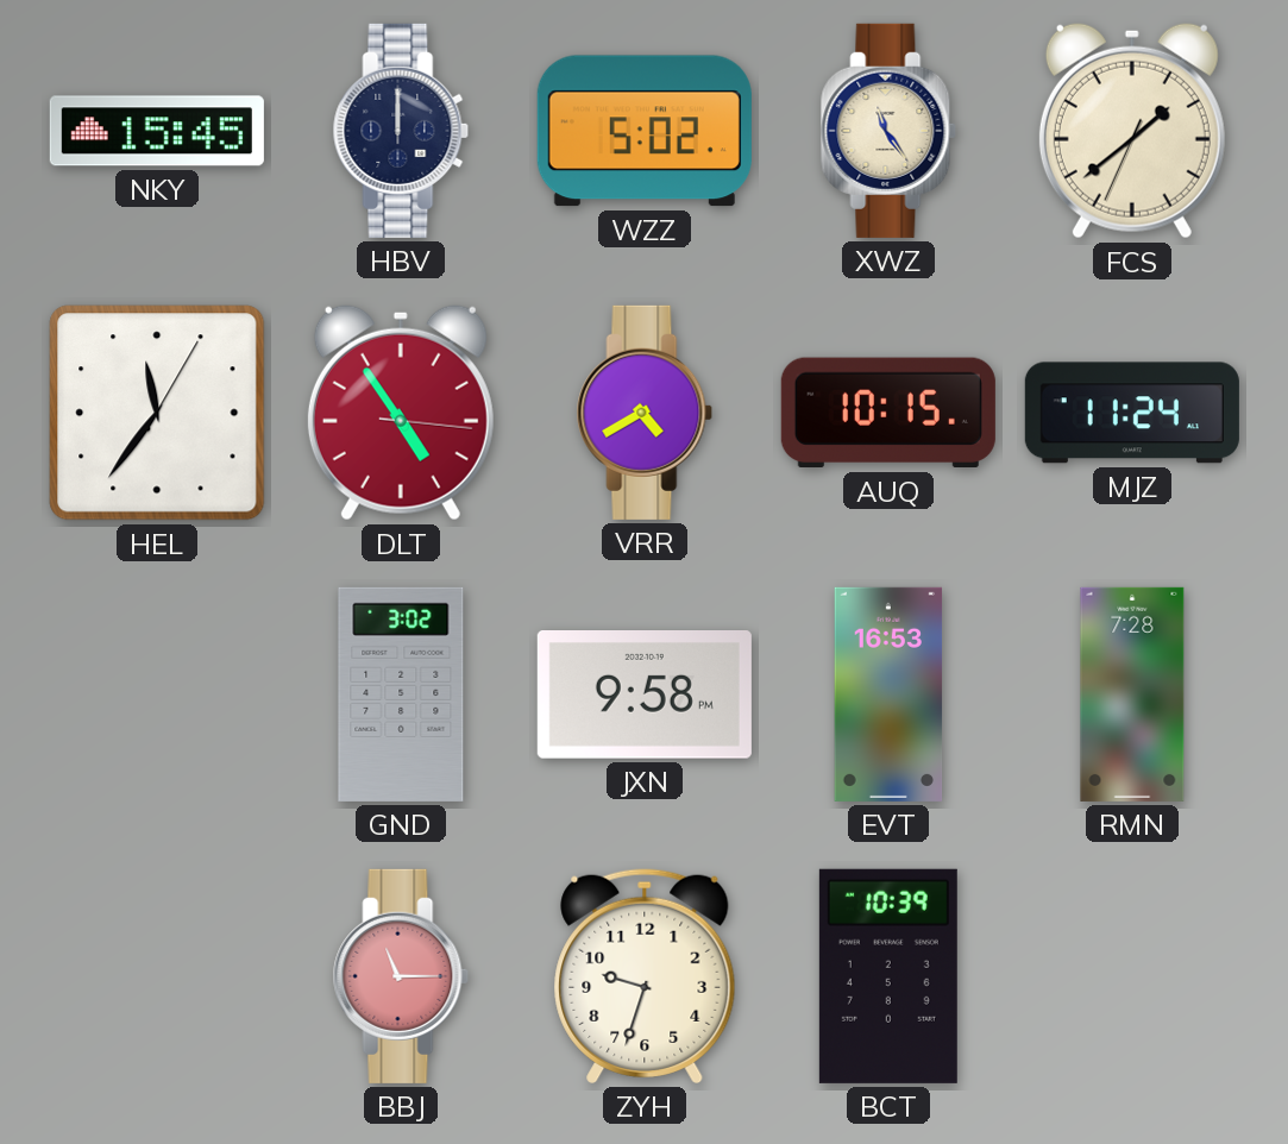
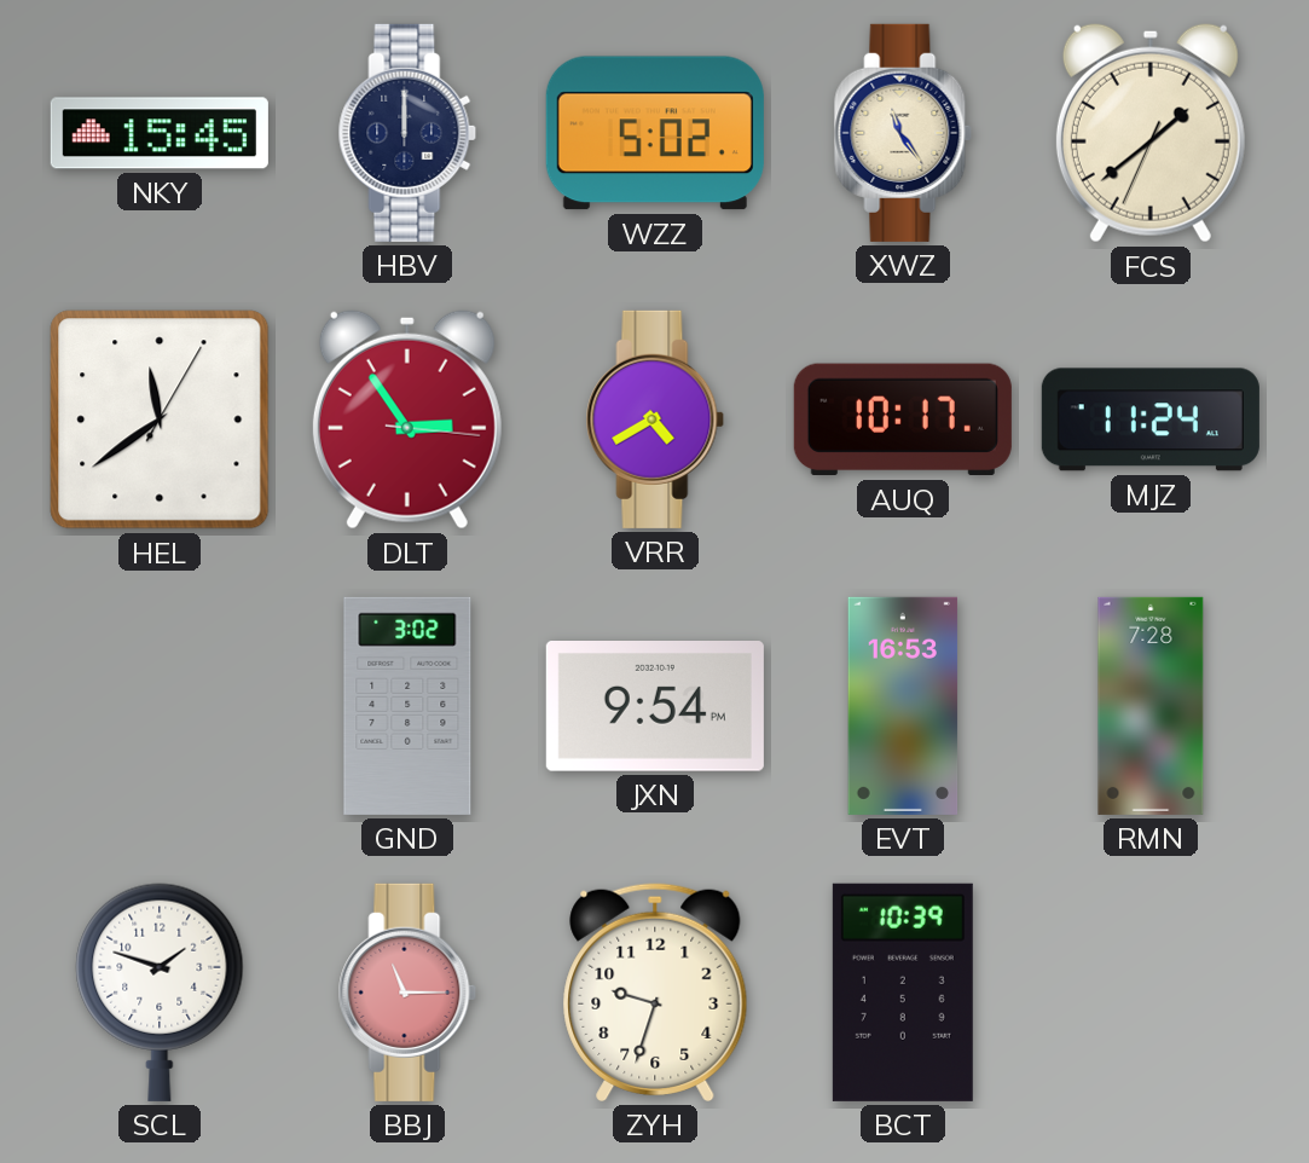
HEL: 11:36 -> 11:39 (160, 420)
DLT: 4:54 -> 2:54 (407, 420)
AUQ: 10:15 -> 10:17 (903, 420)
JXN: 9:58 -> 9:54 (655, 707)
SCL: none -> 1:48 (160, 993)
